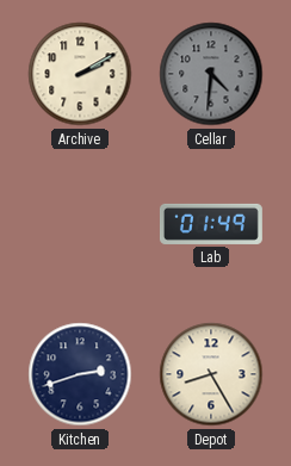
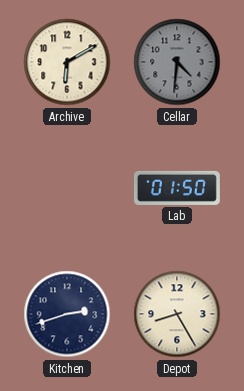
Archive: 2:10 -> 6:10 (67, 62)
Lab: 01:49 -> 01:50 (177, 188)
